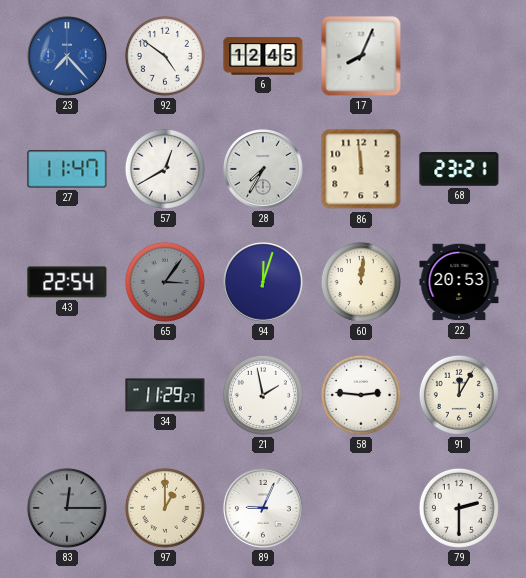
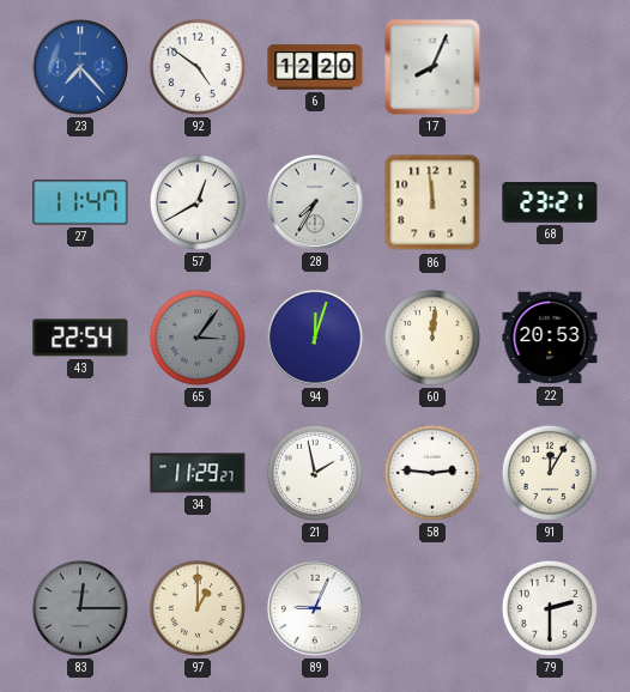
6: 12:45 -> 12:20 (315, 67)
